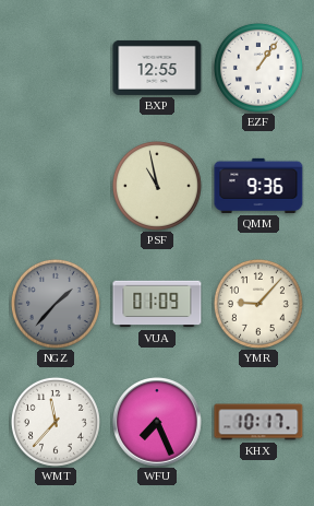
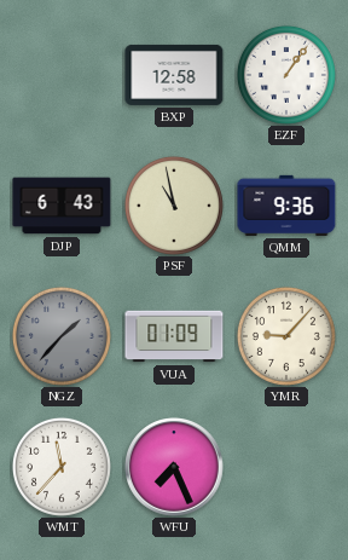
BXP: 12:55 -> 12:58 (174, 75)
DJP: none -> 6:43 (62, 206)
KHX: 10:17 -> none (258, 422)
